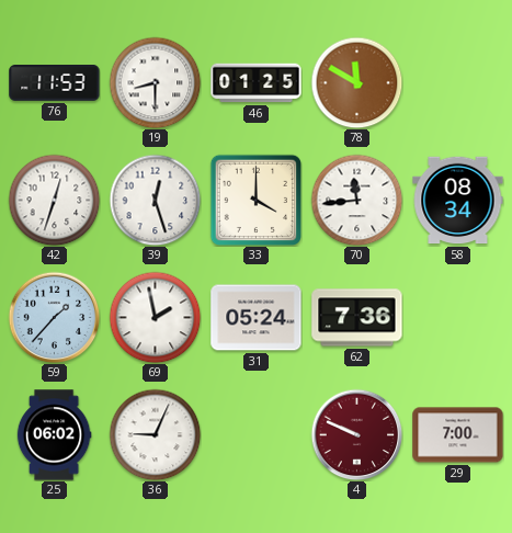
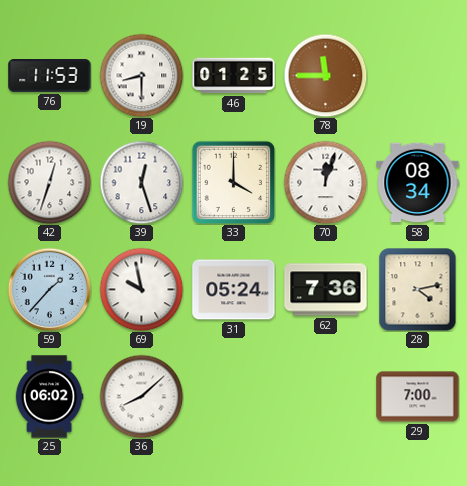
78: 11:50 -> 11:45 (325, 75)
70: 11:44 -> 12:03 (325, 182)
69: 1:58 -> 9:58 (141, 289)
28: none -> 4:13 (418, 289)
36: 9:04 -> 8:08 (141, 396)
4: 9:49 -> none (356, 434)
